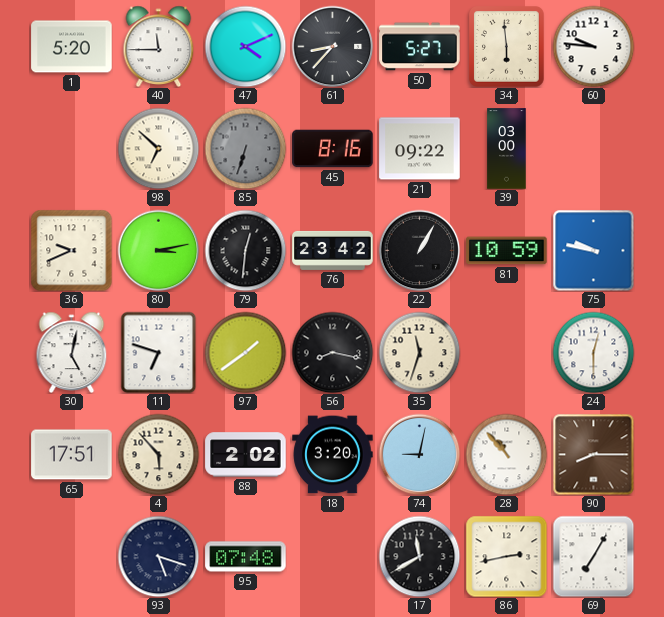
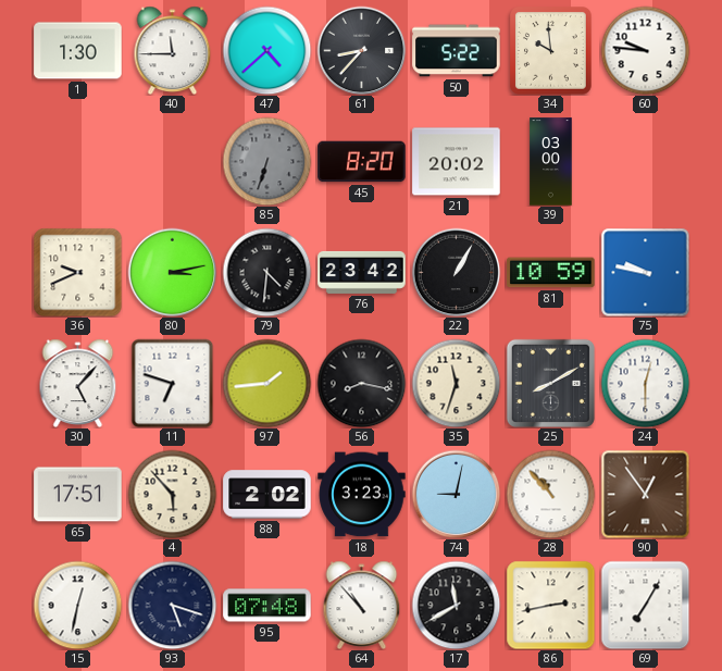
1: 5:20 -> 1:30 (78, 51)
47: 4:11 -> 4:38 (266, 50)
50: 5:27 -> 5:22 (457, 51)
34: 5:59 -> 9:59 (551, 51)
98: 6:52 -> none (158, 148)
45: 8:16 -> 8:20 (362, 162)
21: 09:22 -> 20:02 (457, 162)
79: 12:31 -> 4:31 (266, 272)
30: 5:02 -> 5:07 (78, 383)
97: 1:39 -> 1:44 (266, 383)
25: none -> 8:10 (550, 383)
18: 3:20 -> 3:23 (362, 495)
90: 8:15 -> 12:54 (645, 494)
15: none -> 12:32 (77, 605)
64: none -> 10:53 (362, 605)
